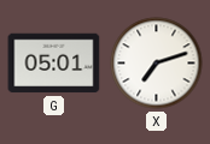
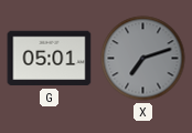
X dial: white -> grey (143, 59)
